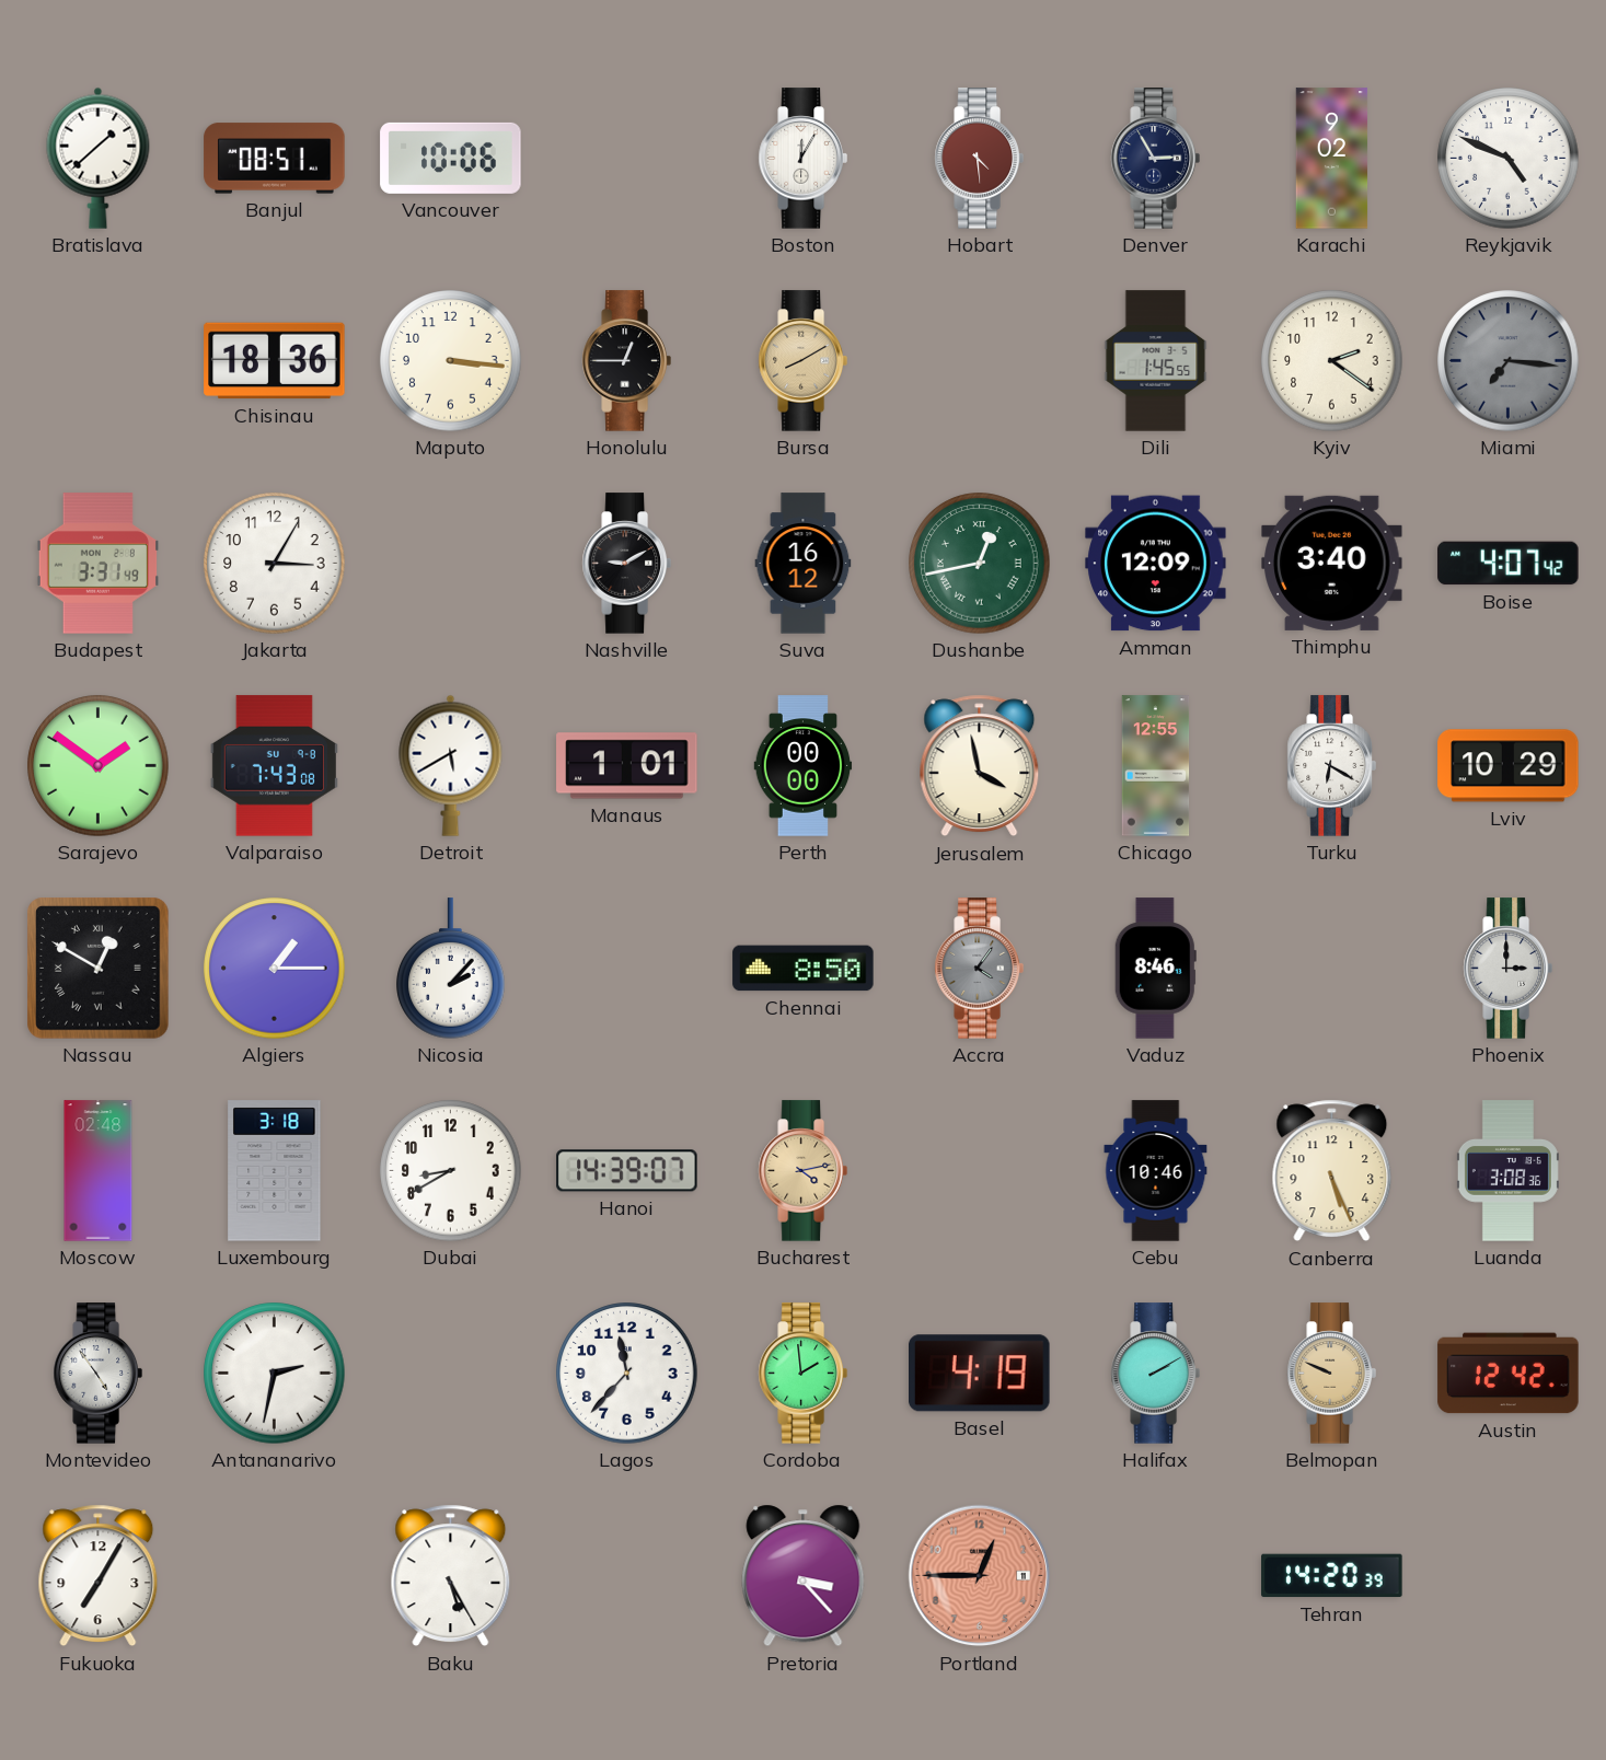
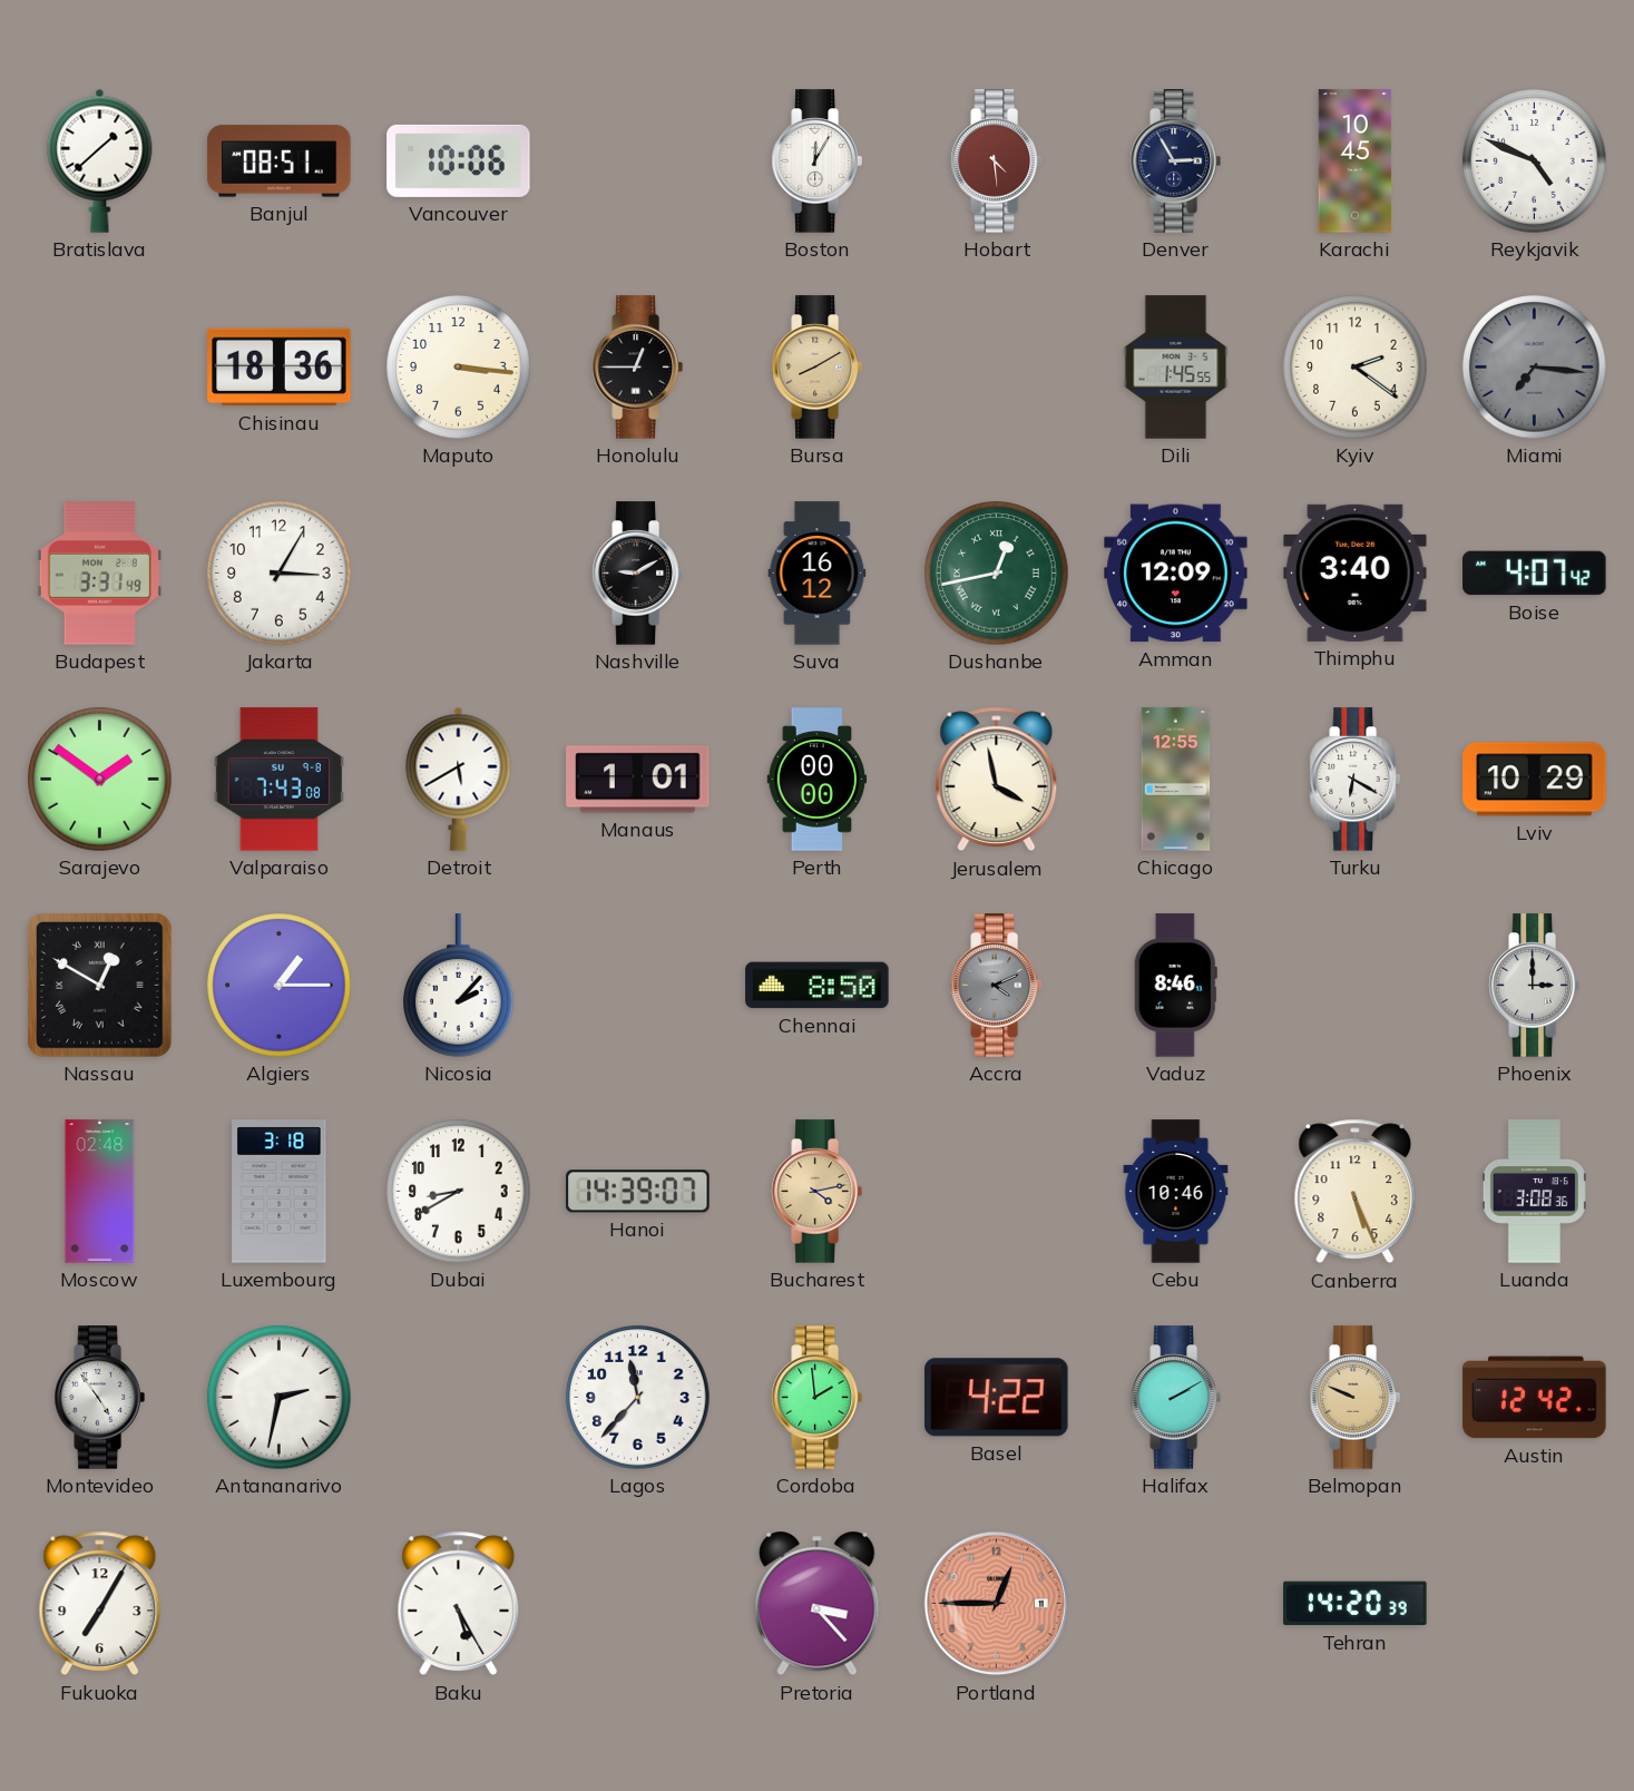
Karachi: 9:02 -> 10:45 (1356, 162)
Accra: 4:06 -> 4:11 (996, 986)
Basel: 4:19 -> 4:22 (997, 1398)
